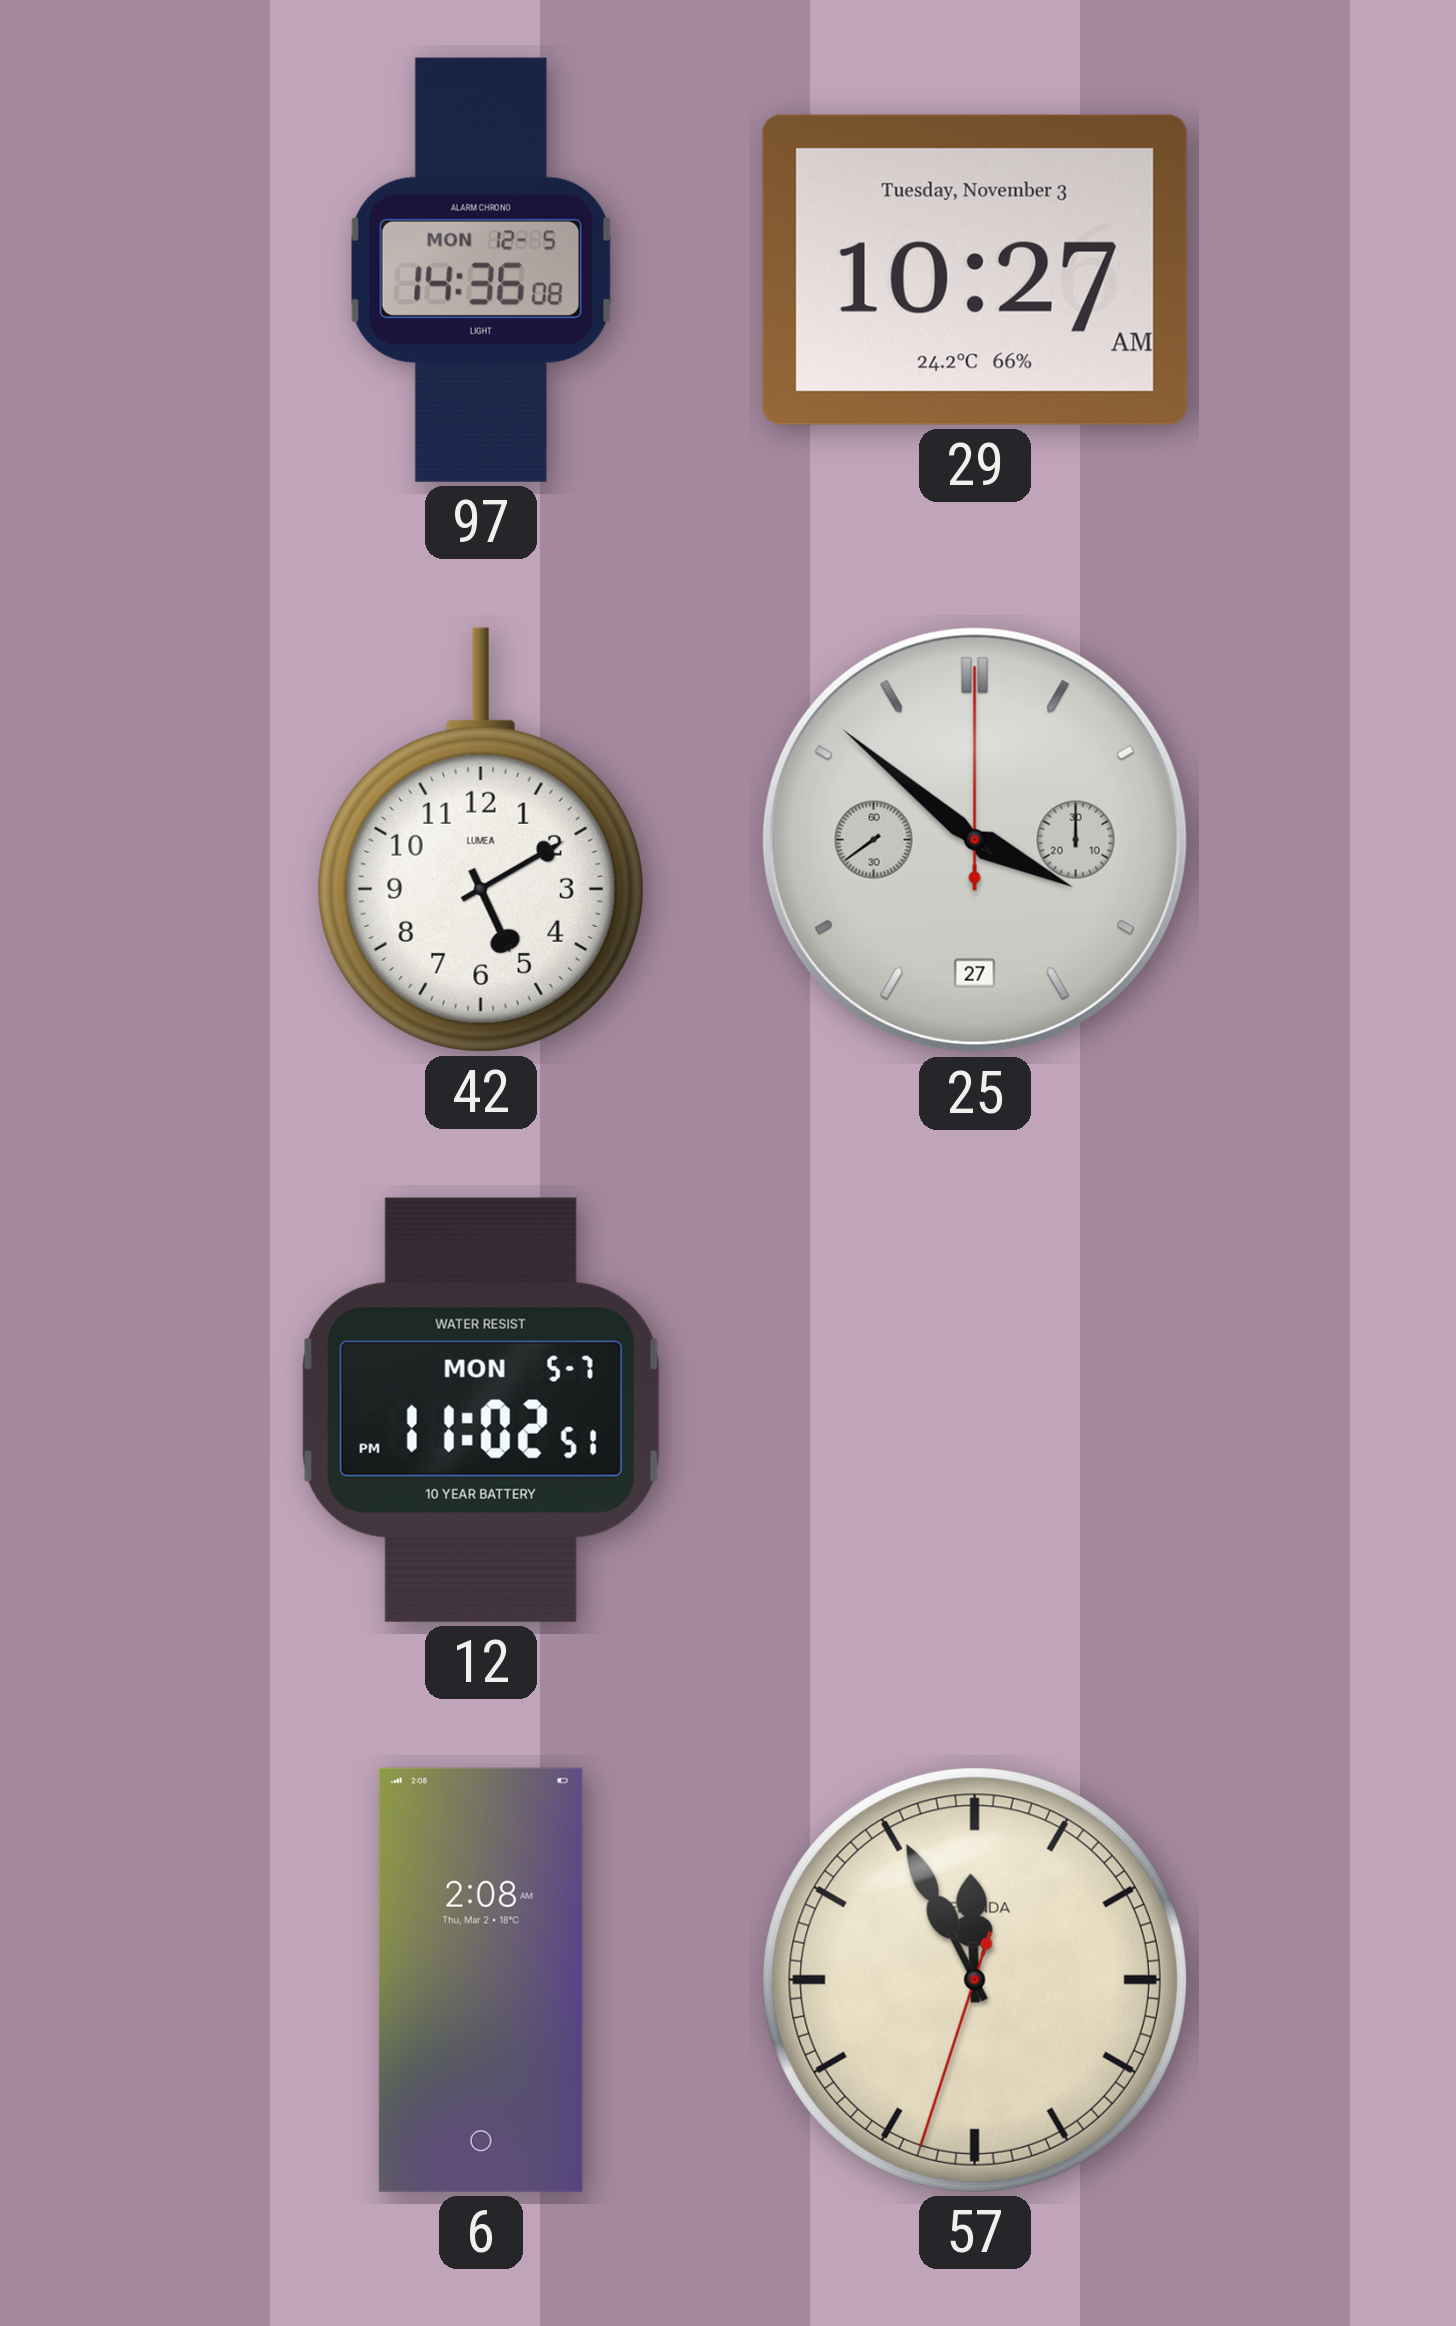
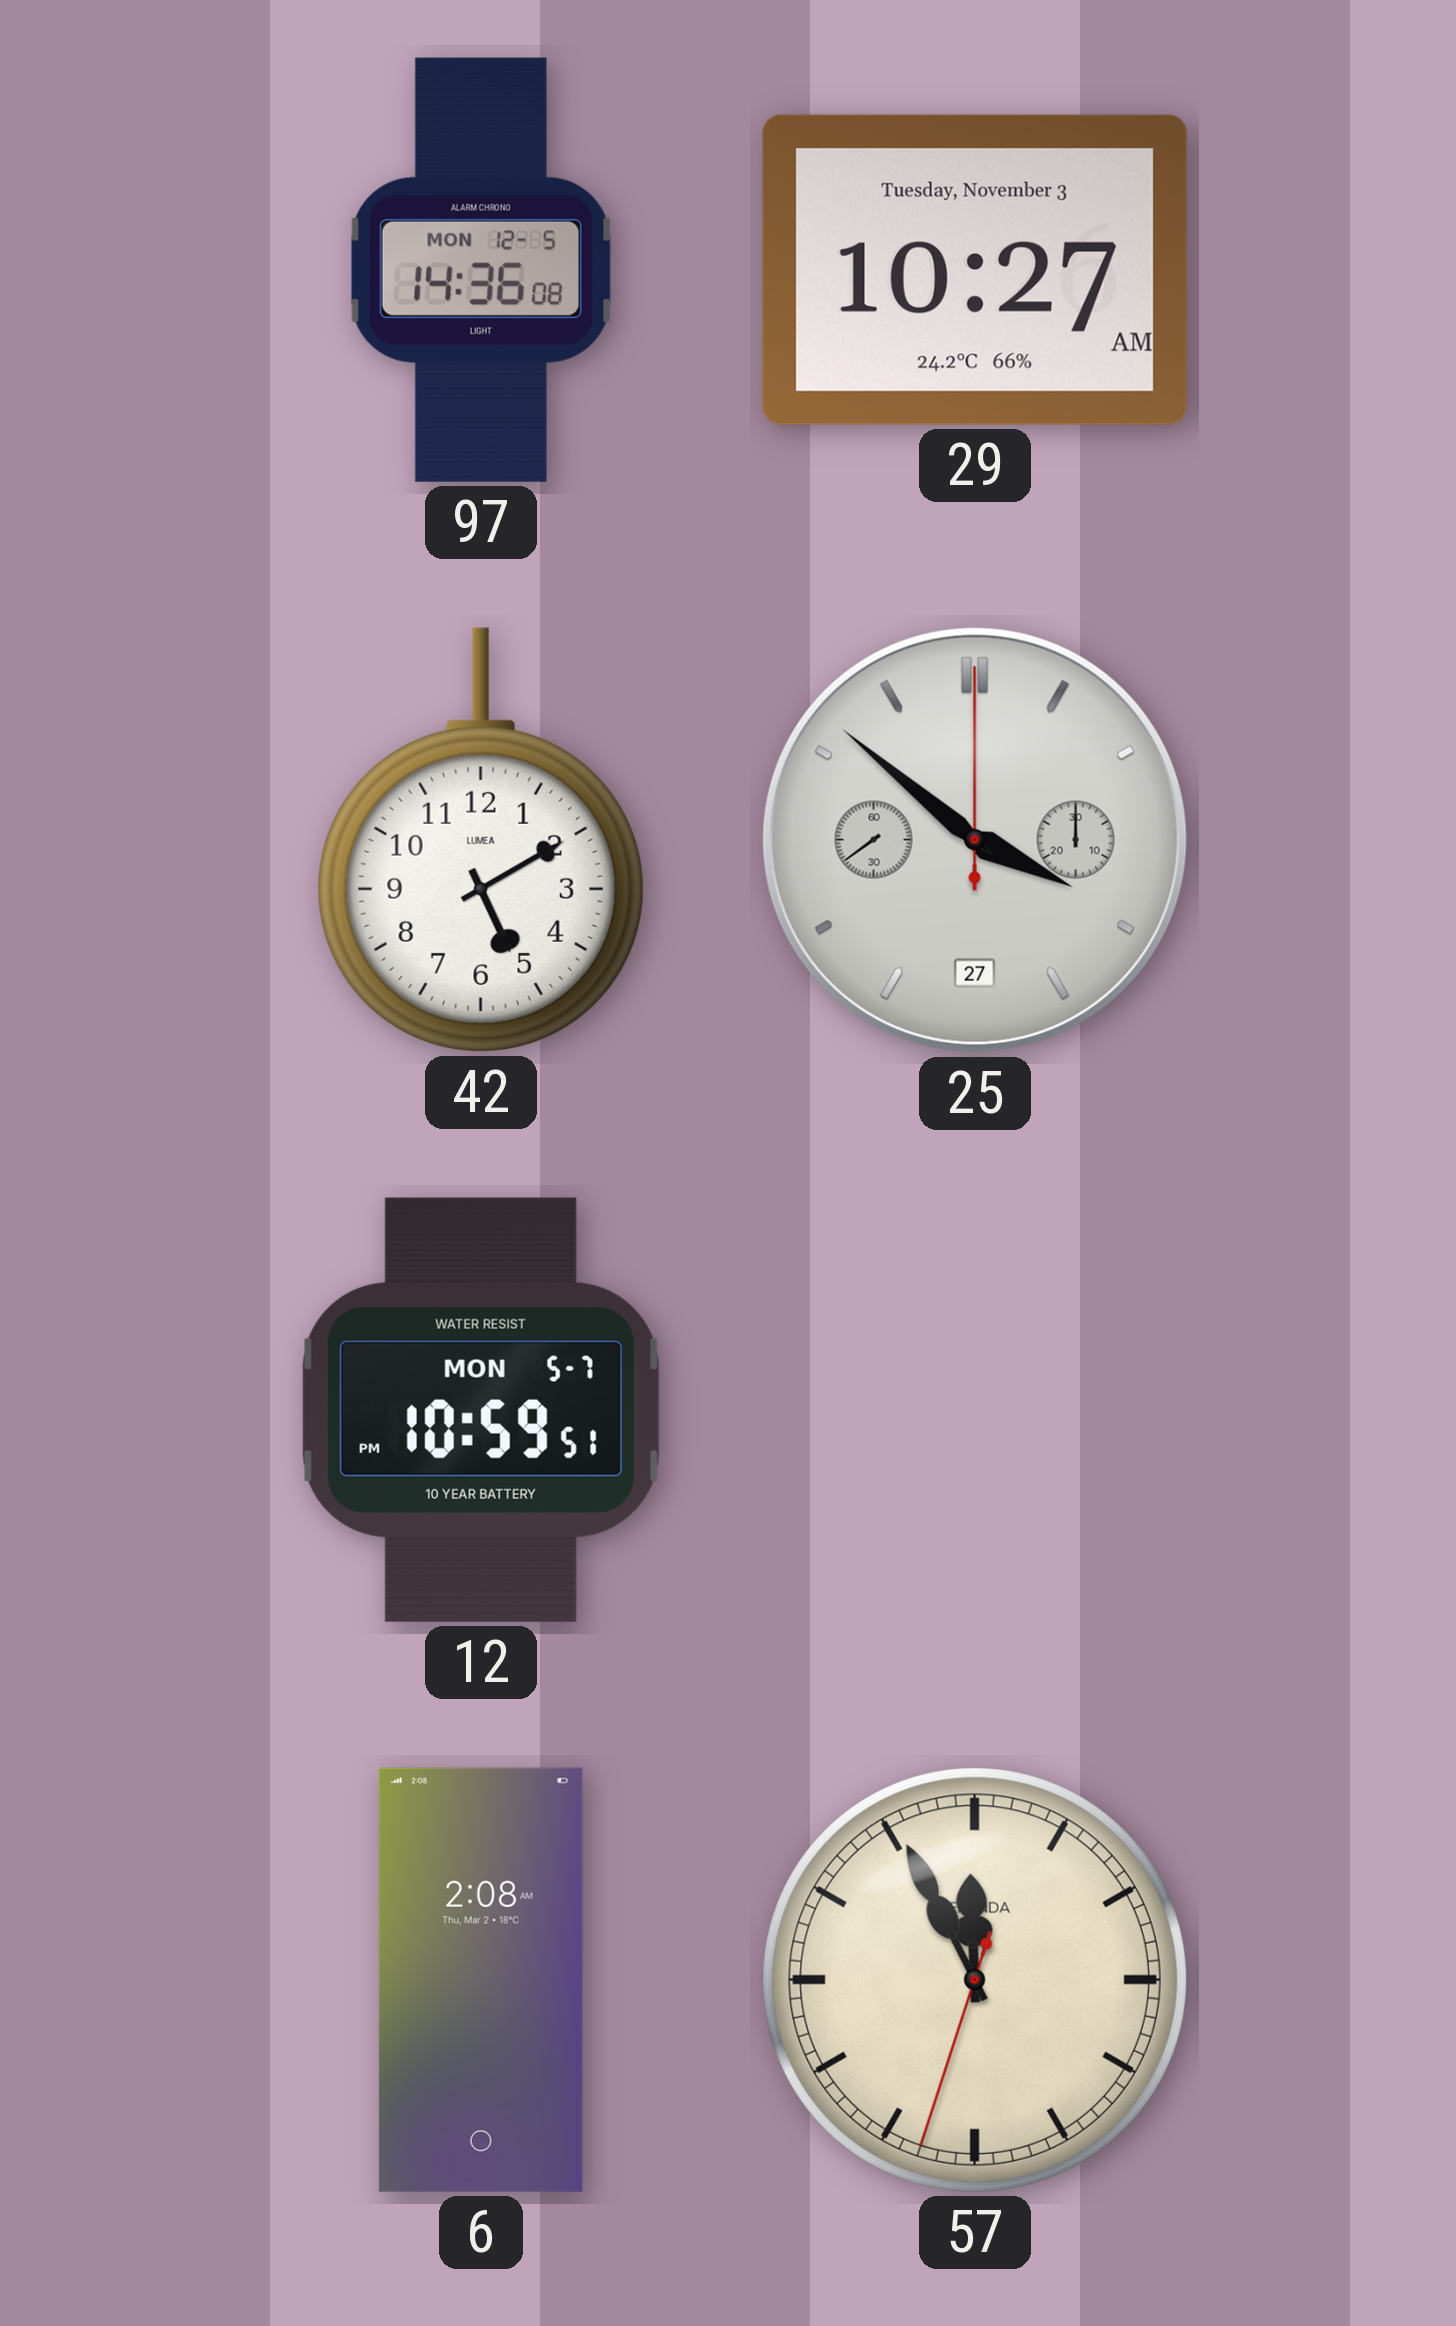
12: 11:02 -> 10:59 (481, 1410)
